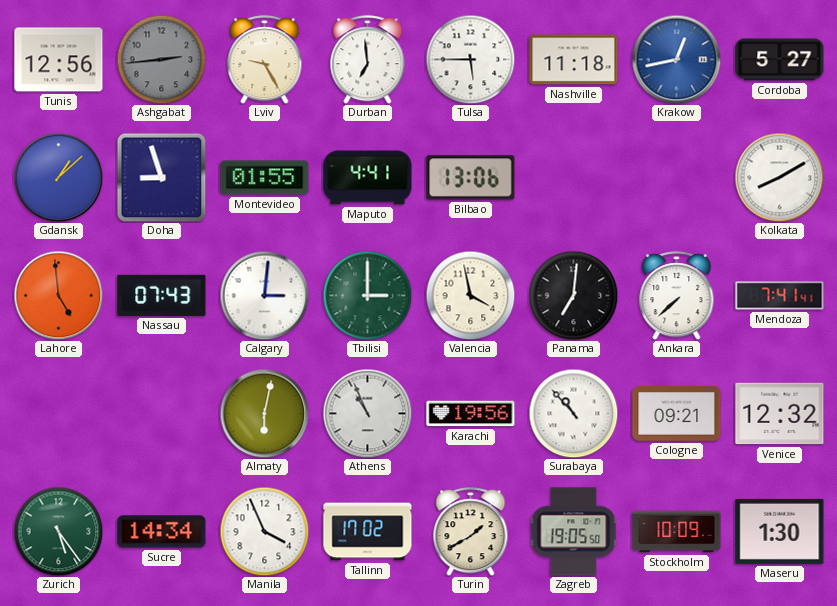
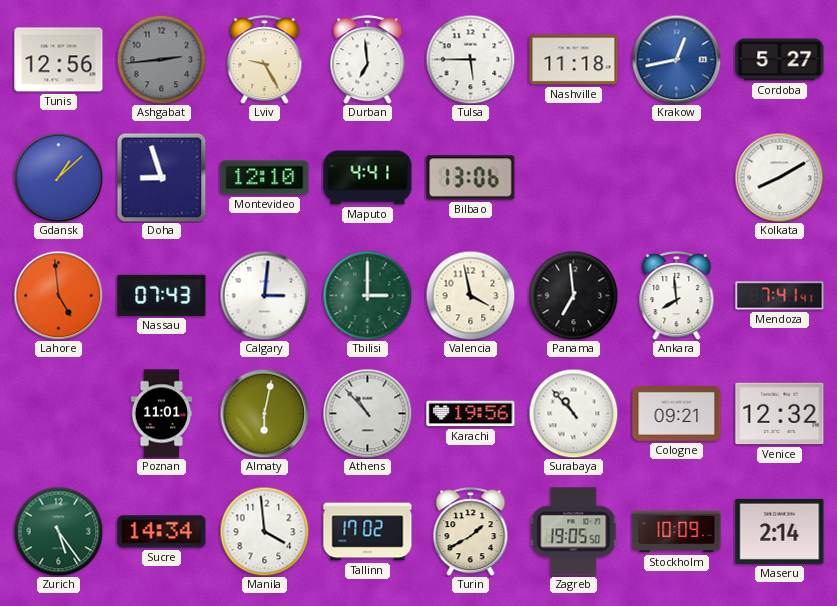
Montevideo: 01:55 -> 12:10 (265, 178)
Panama: 7:01 -> 6:59 (573, 295)
Ankara: 7:38 -> 7:59 (677, 296)
Poznan: none -> 11:01 (162, 414)
Athens: 10:56 -> 10:53 (367, 413)
Manila: 3:56 -> 3:59 (264, 531)
Maseru: 1:30 -> 2:14 (780, 531)
